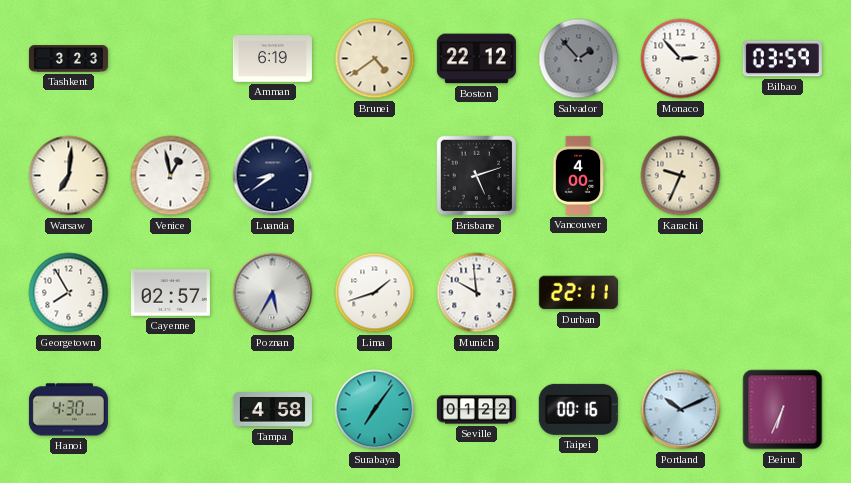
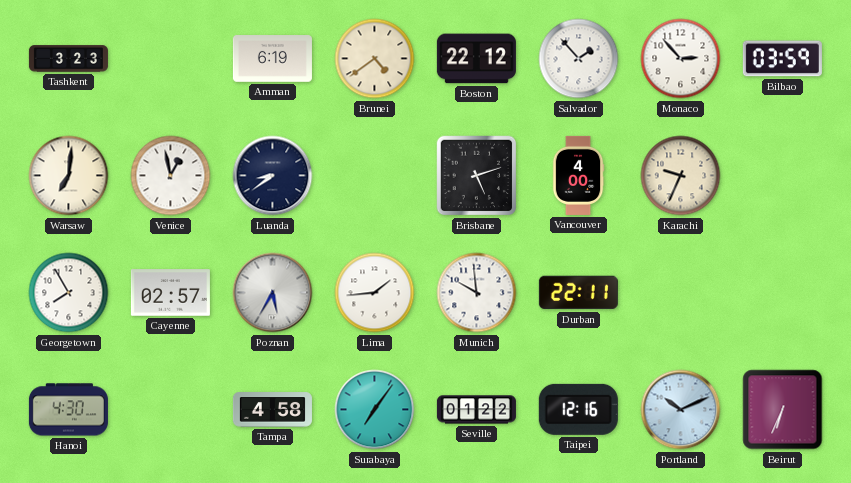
Salvador dial: grey -> white (579, 59)
Lima: 1:42 -> 1:44 (375, 293)
Taipei: 00:16 -> 12:16 (578, 409)
